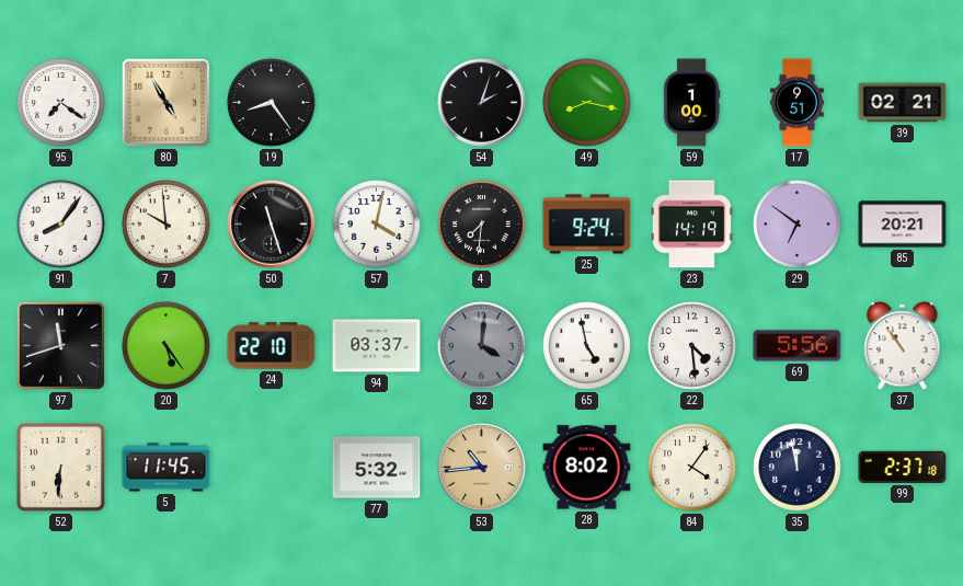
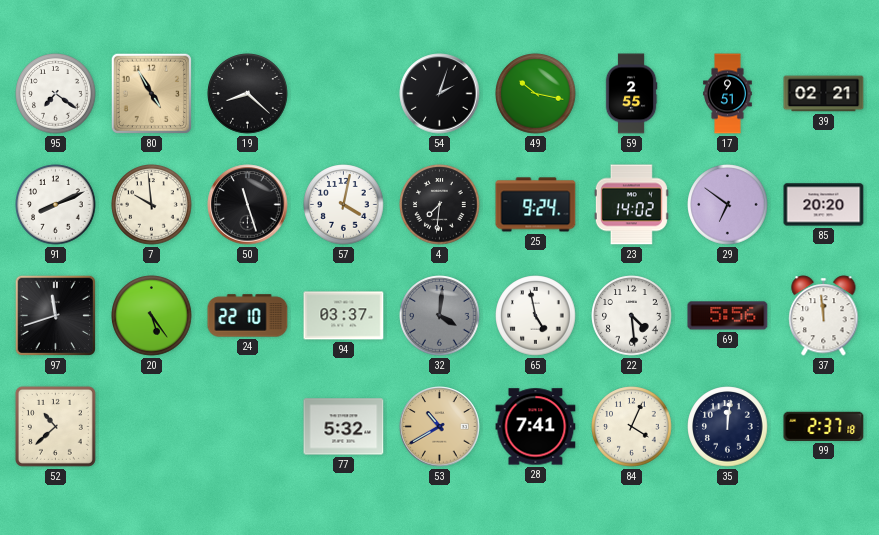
19: 8:24 -> 8:22 (248, 94)
49: 8:17 -> 10:17 (536, 94)
59: 1:00 -> 2:55 (631, 94)
91: 8:06 -> 8:11 (56, 205)
23: 14:19 -> 14:02 (631, 205)
85: 20:21 -> 20:20 (824, 205)
37: 10:54 -> 11:59 (824, 316)
52: 6:31 -> 10:38 (55, 426)
5: 11:45 -> none (167, 468)
53: 10:44 -> 10:40 (440, 427)
28: 8:02 -> 7:41 (536, 427)
84: 4:06 -> 4:04 (632, 427)
35: 11:58 -> 12:01 (728, 427)
